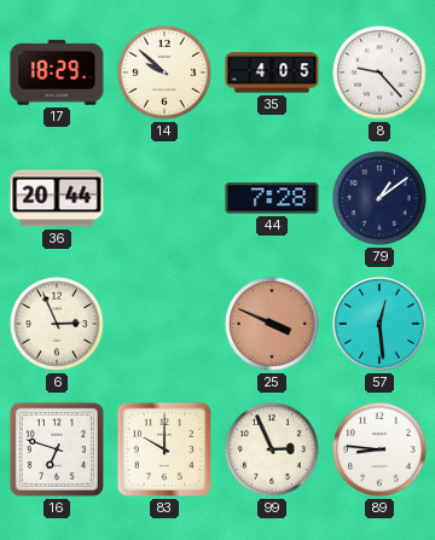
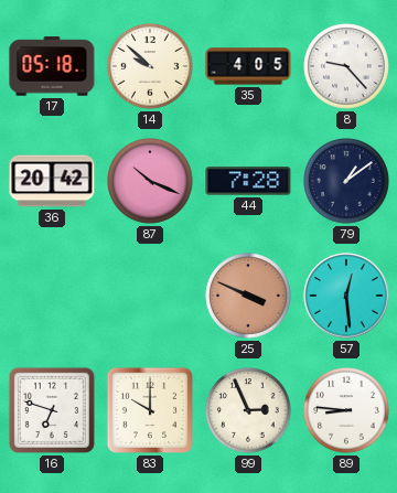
17: 18:29 -> 05:18 (52, 66)
36: 20:44 -> 20:42 (52, 181)
87: none -> 10:19 (151, 182)
6: 2:56 -> none (58, 325)
